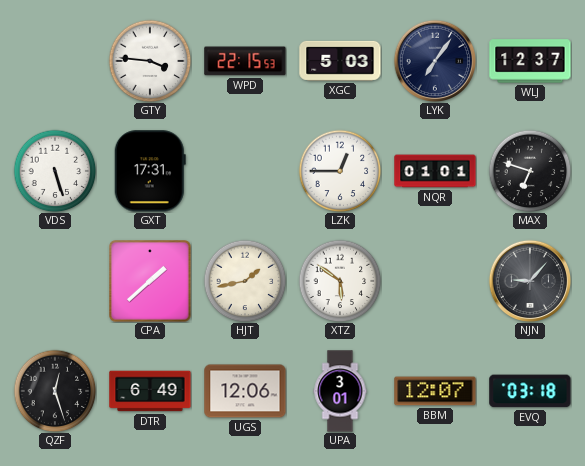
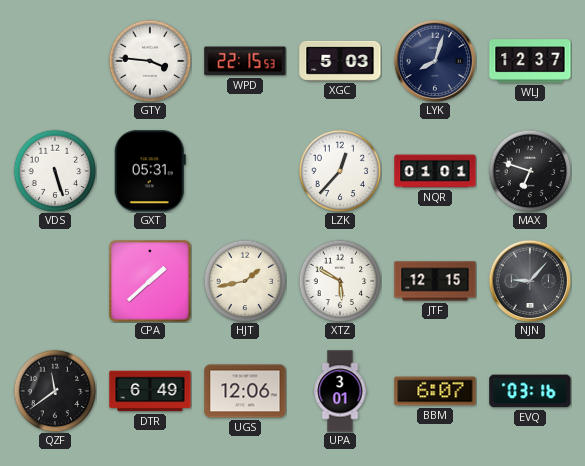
LYK: 7:06 -> 8:03 (435, 61)
GXT: 17:31 -> 05:31 (150, 171)
LZK: 12:45 -> 12:37 (340, 171)
XTZ: 5:51 -> 5:50 (340, 281)
JTF: none -> 12:15 (435, 281)
QZF: 12:27 -> 11:39 (55, 391)
BBM: 12:07 -> 6:07 (435, 391)
EVQ: 03:18 -> 03:16 (530, 391)
